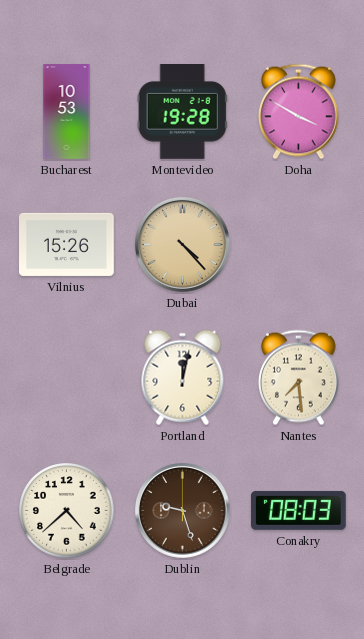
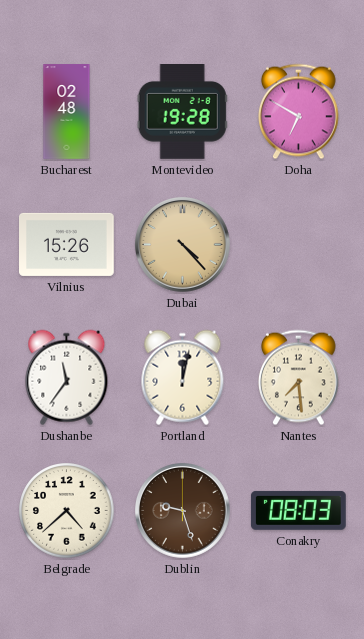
Bucharest: 10:53 -> 02:48 (67, 112)
Doha: 3:50 -> 6:50 (298, 112)
Dushanbe: none -> 11:36 (67, 378)
